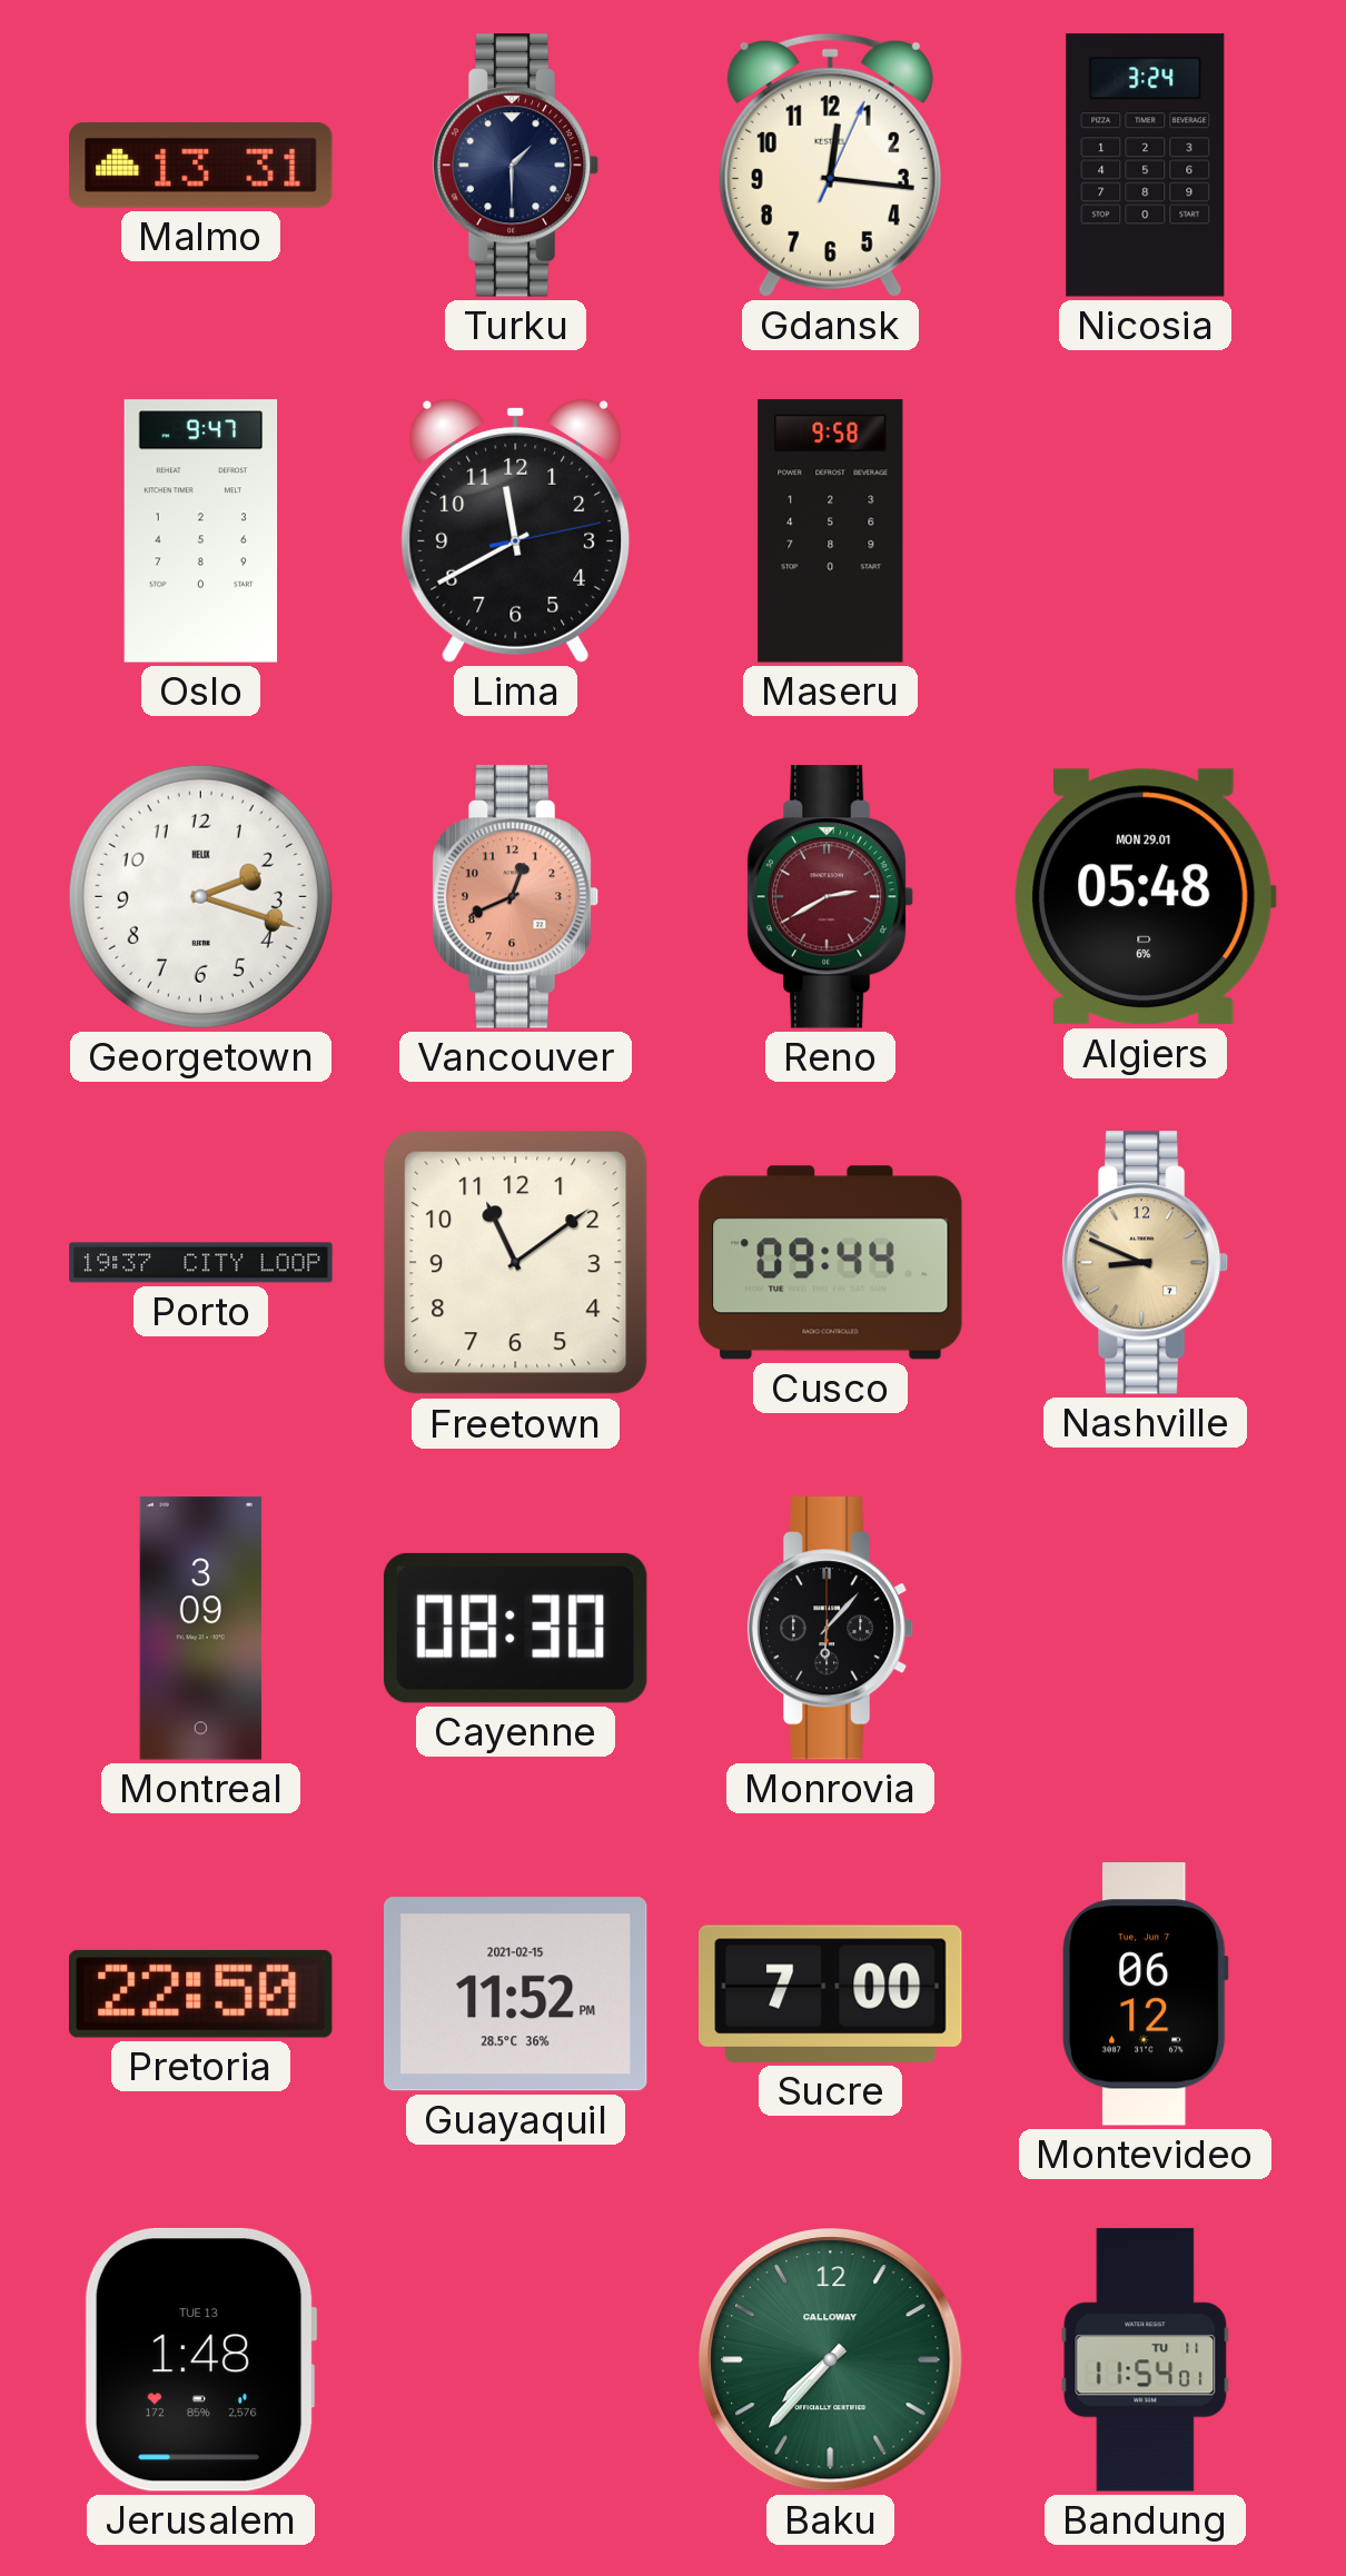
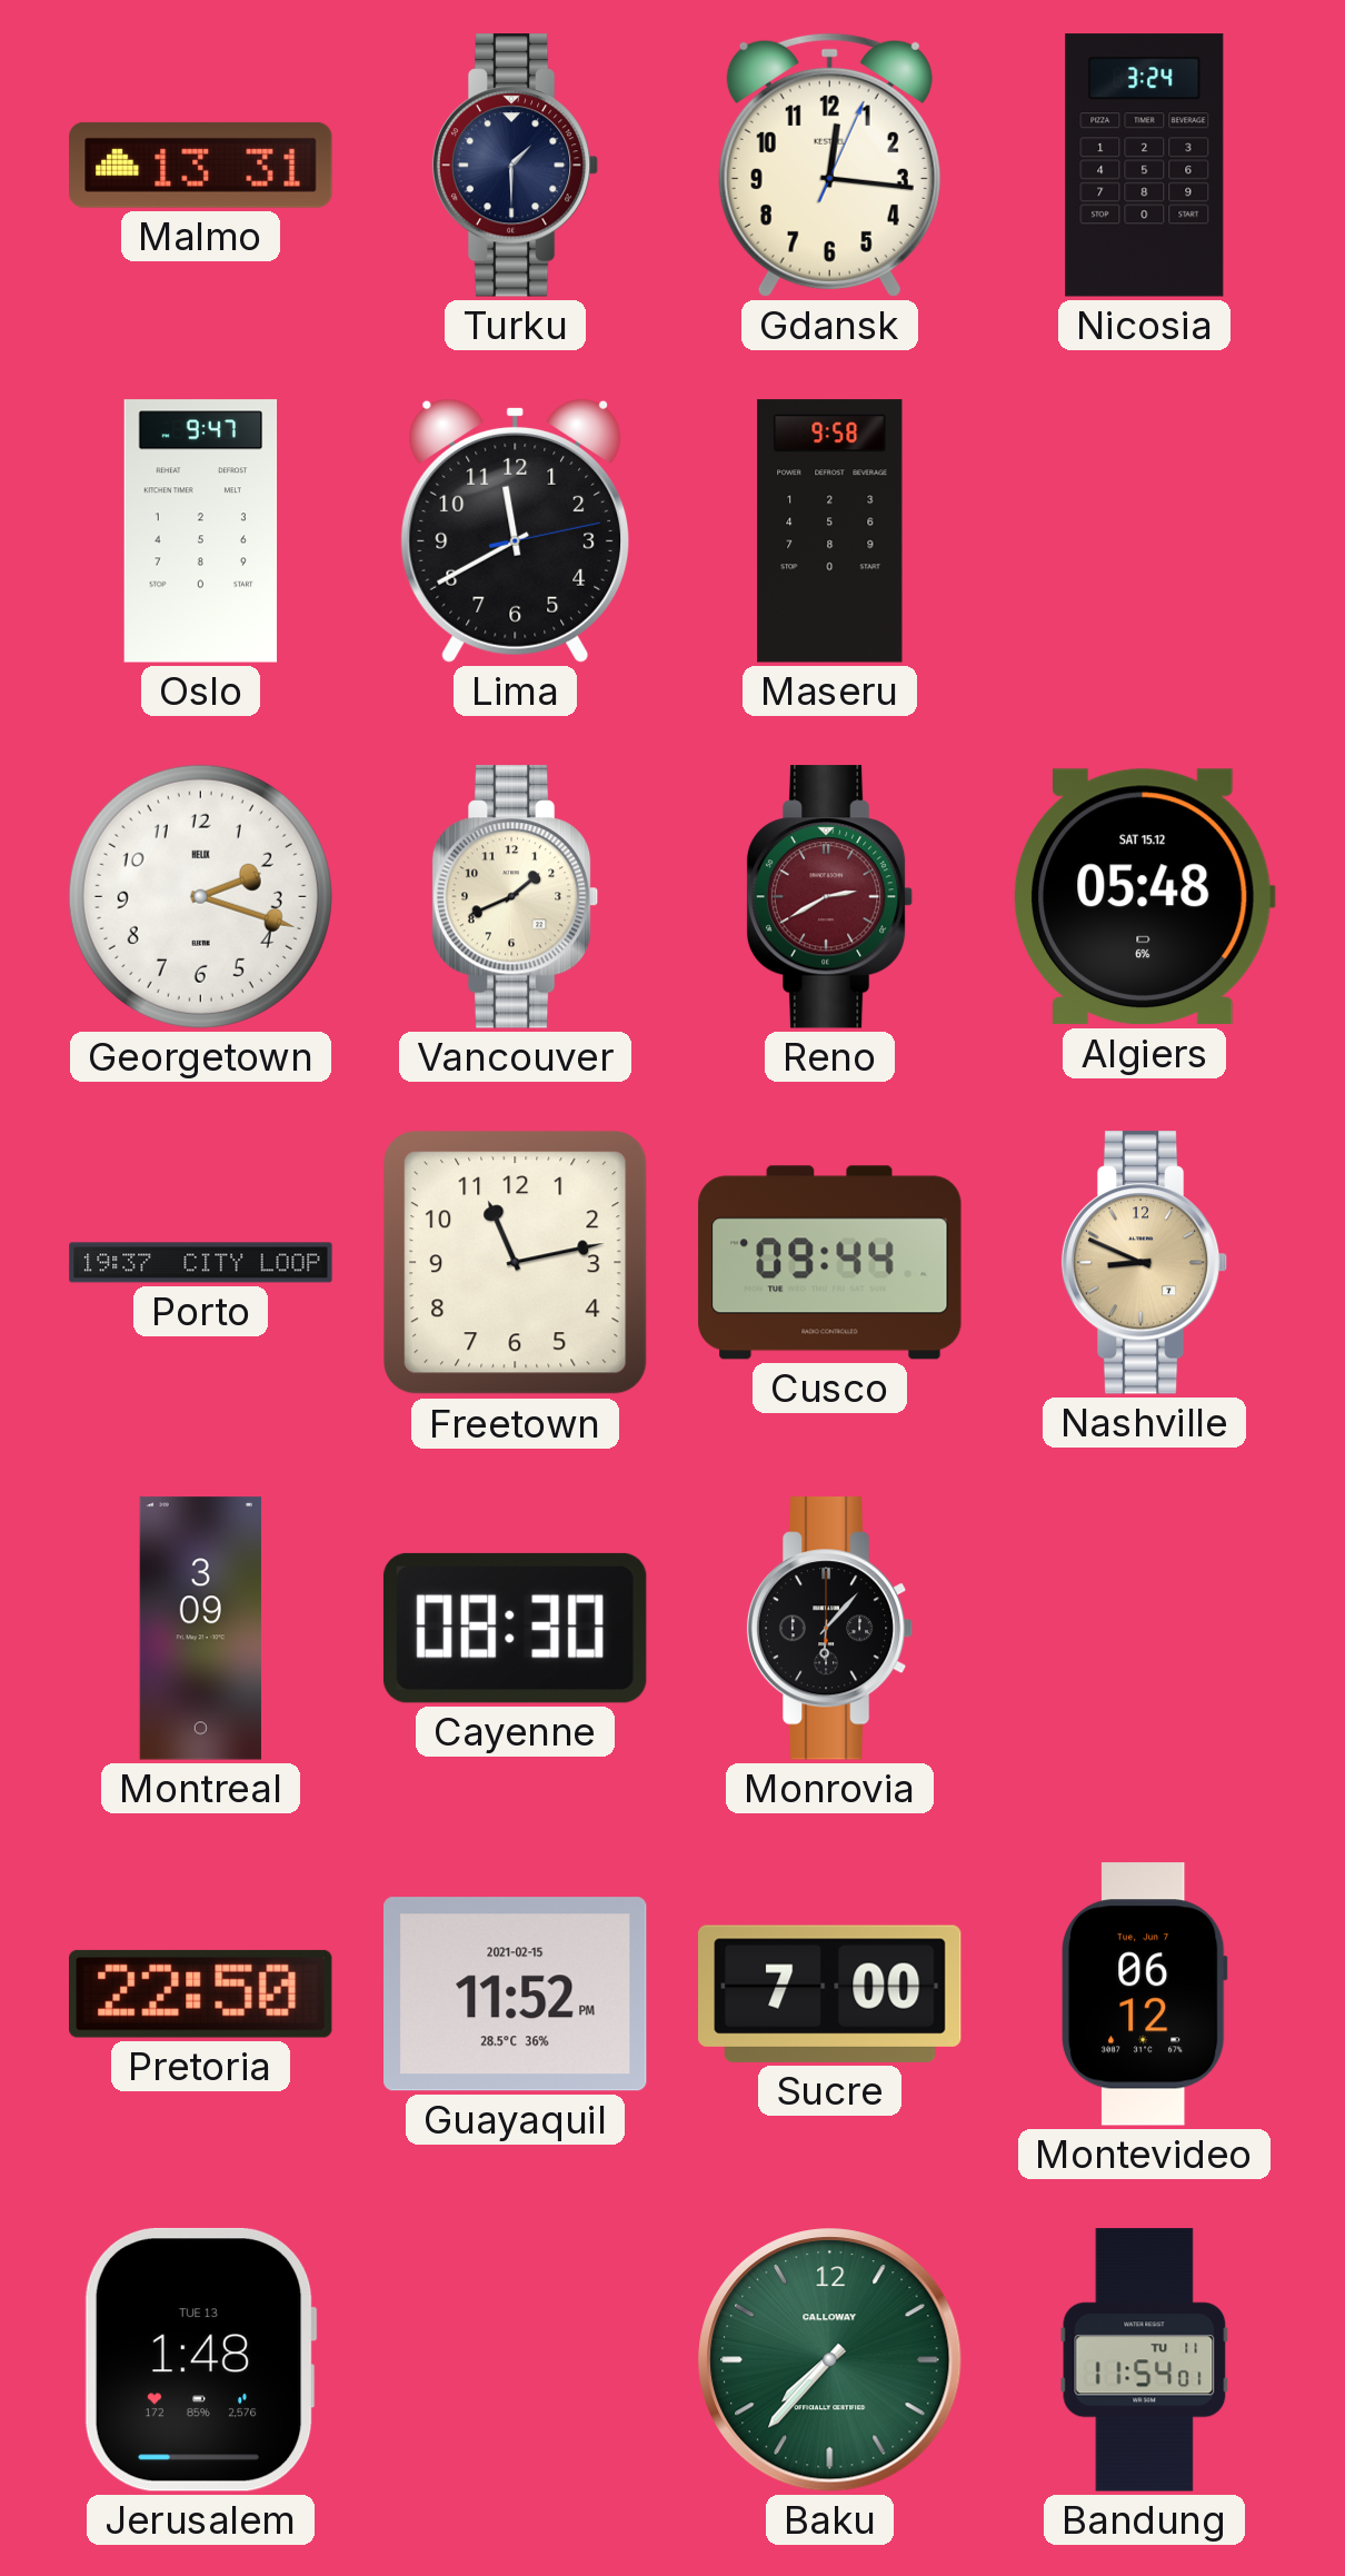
Vancouver: 12:41 -> 1:41 (516, 897)
Vancouver dial: salmon -> cream (516, 897)
Algiers date: MON 29.01 -> SAT 15.12 (1144, 897)
Freetown: 11:09 -> 11:13 (516, 1263)
